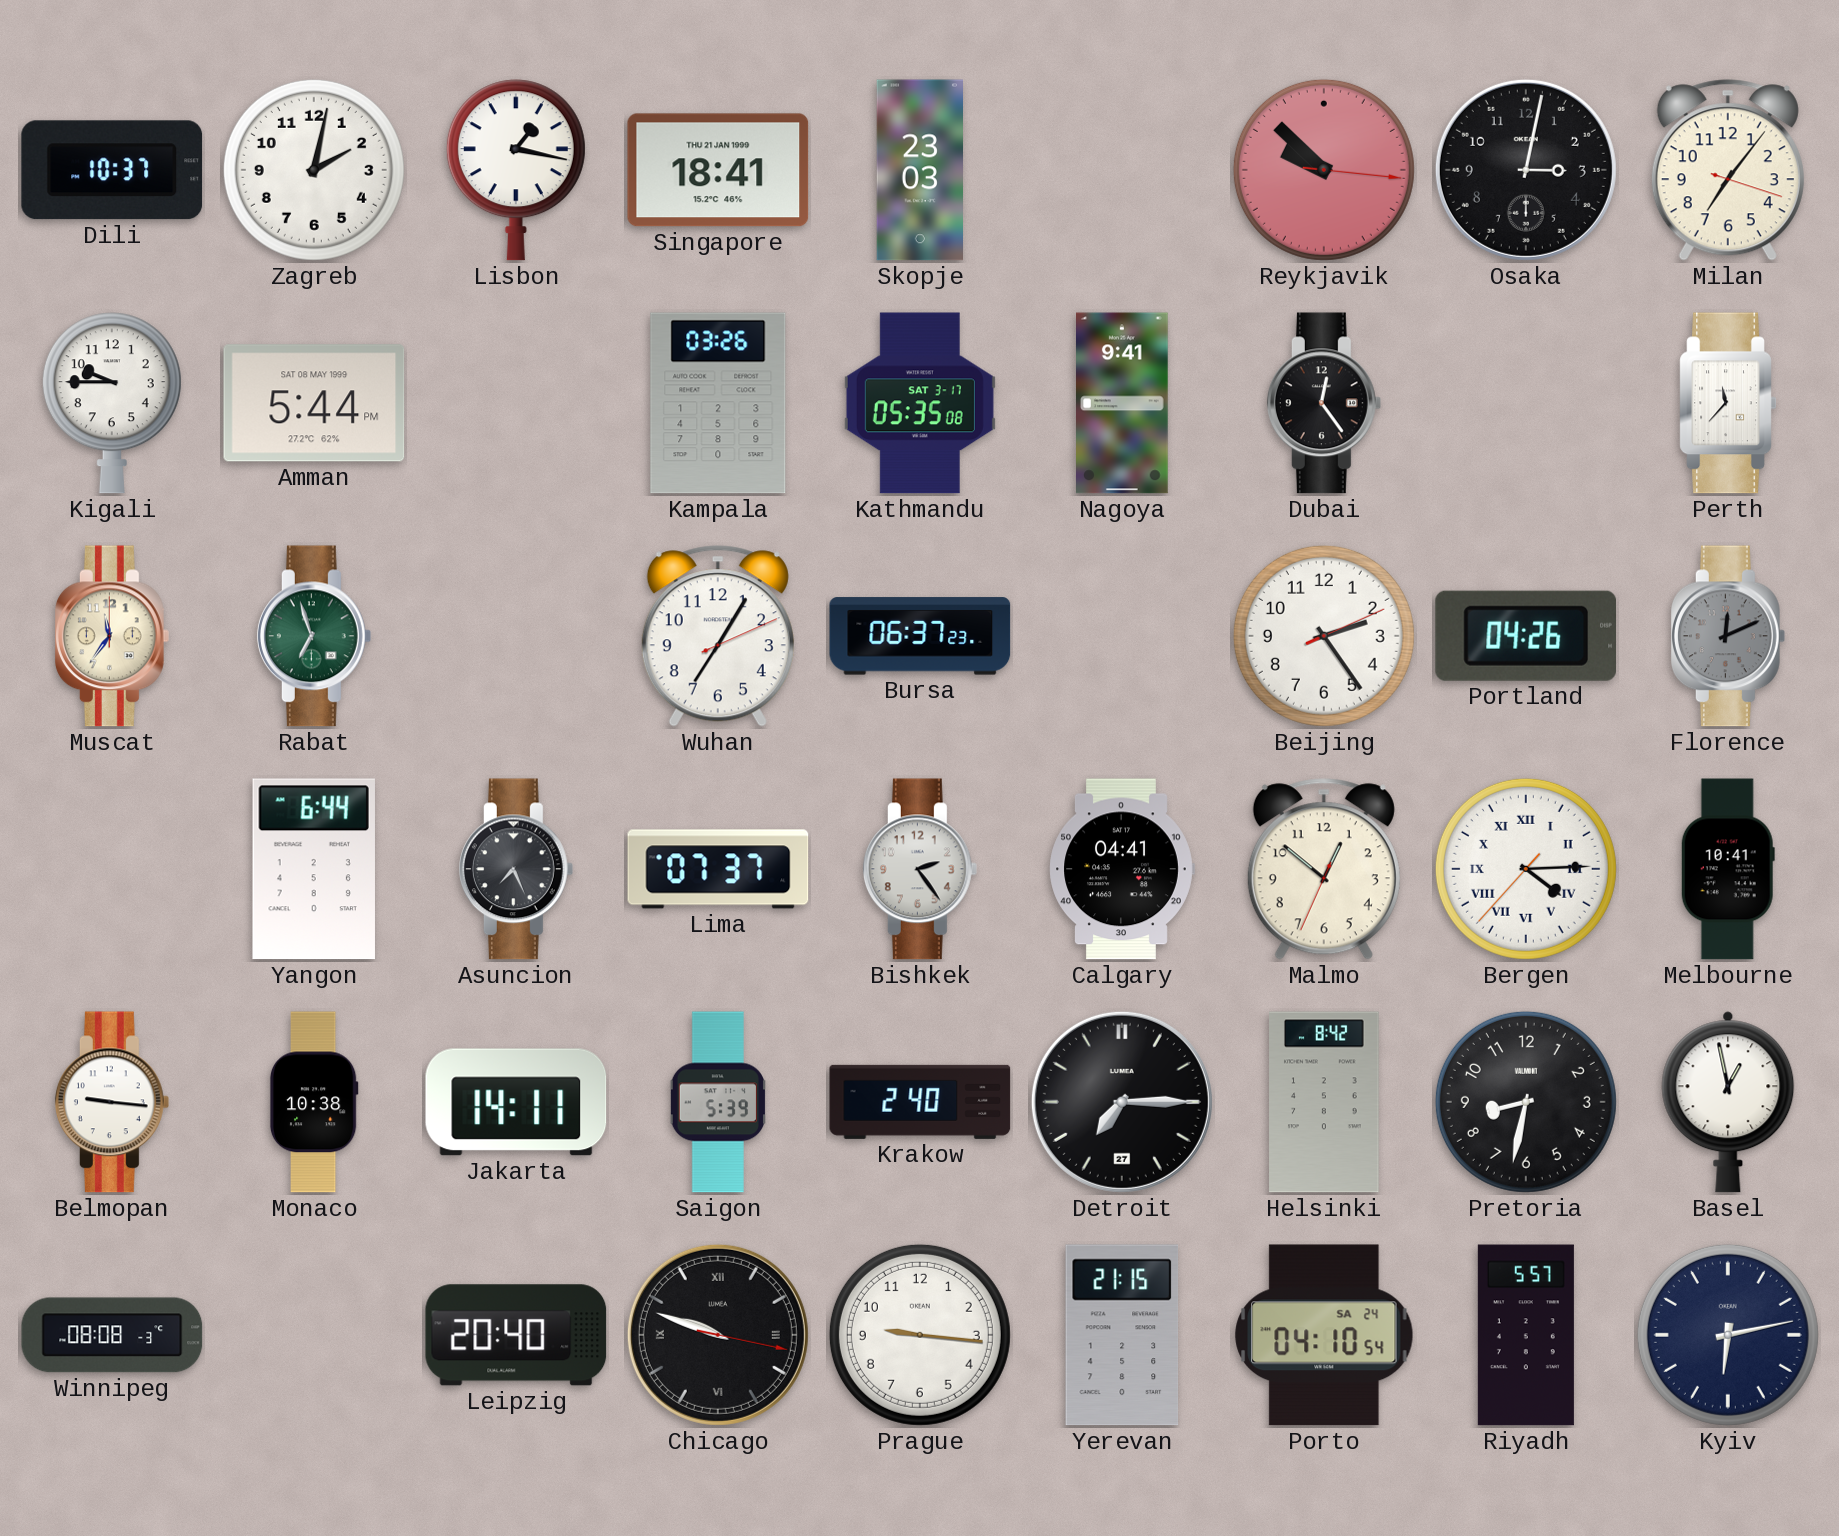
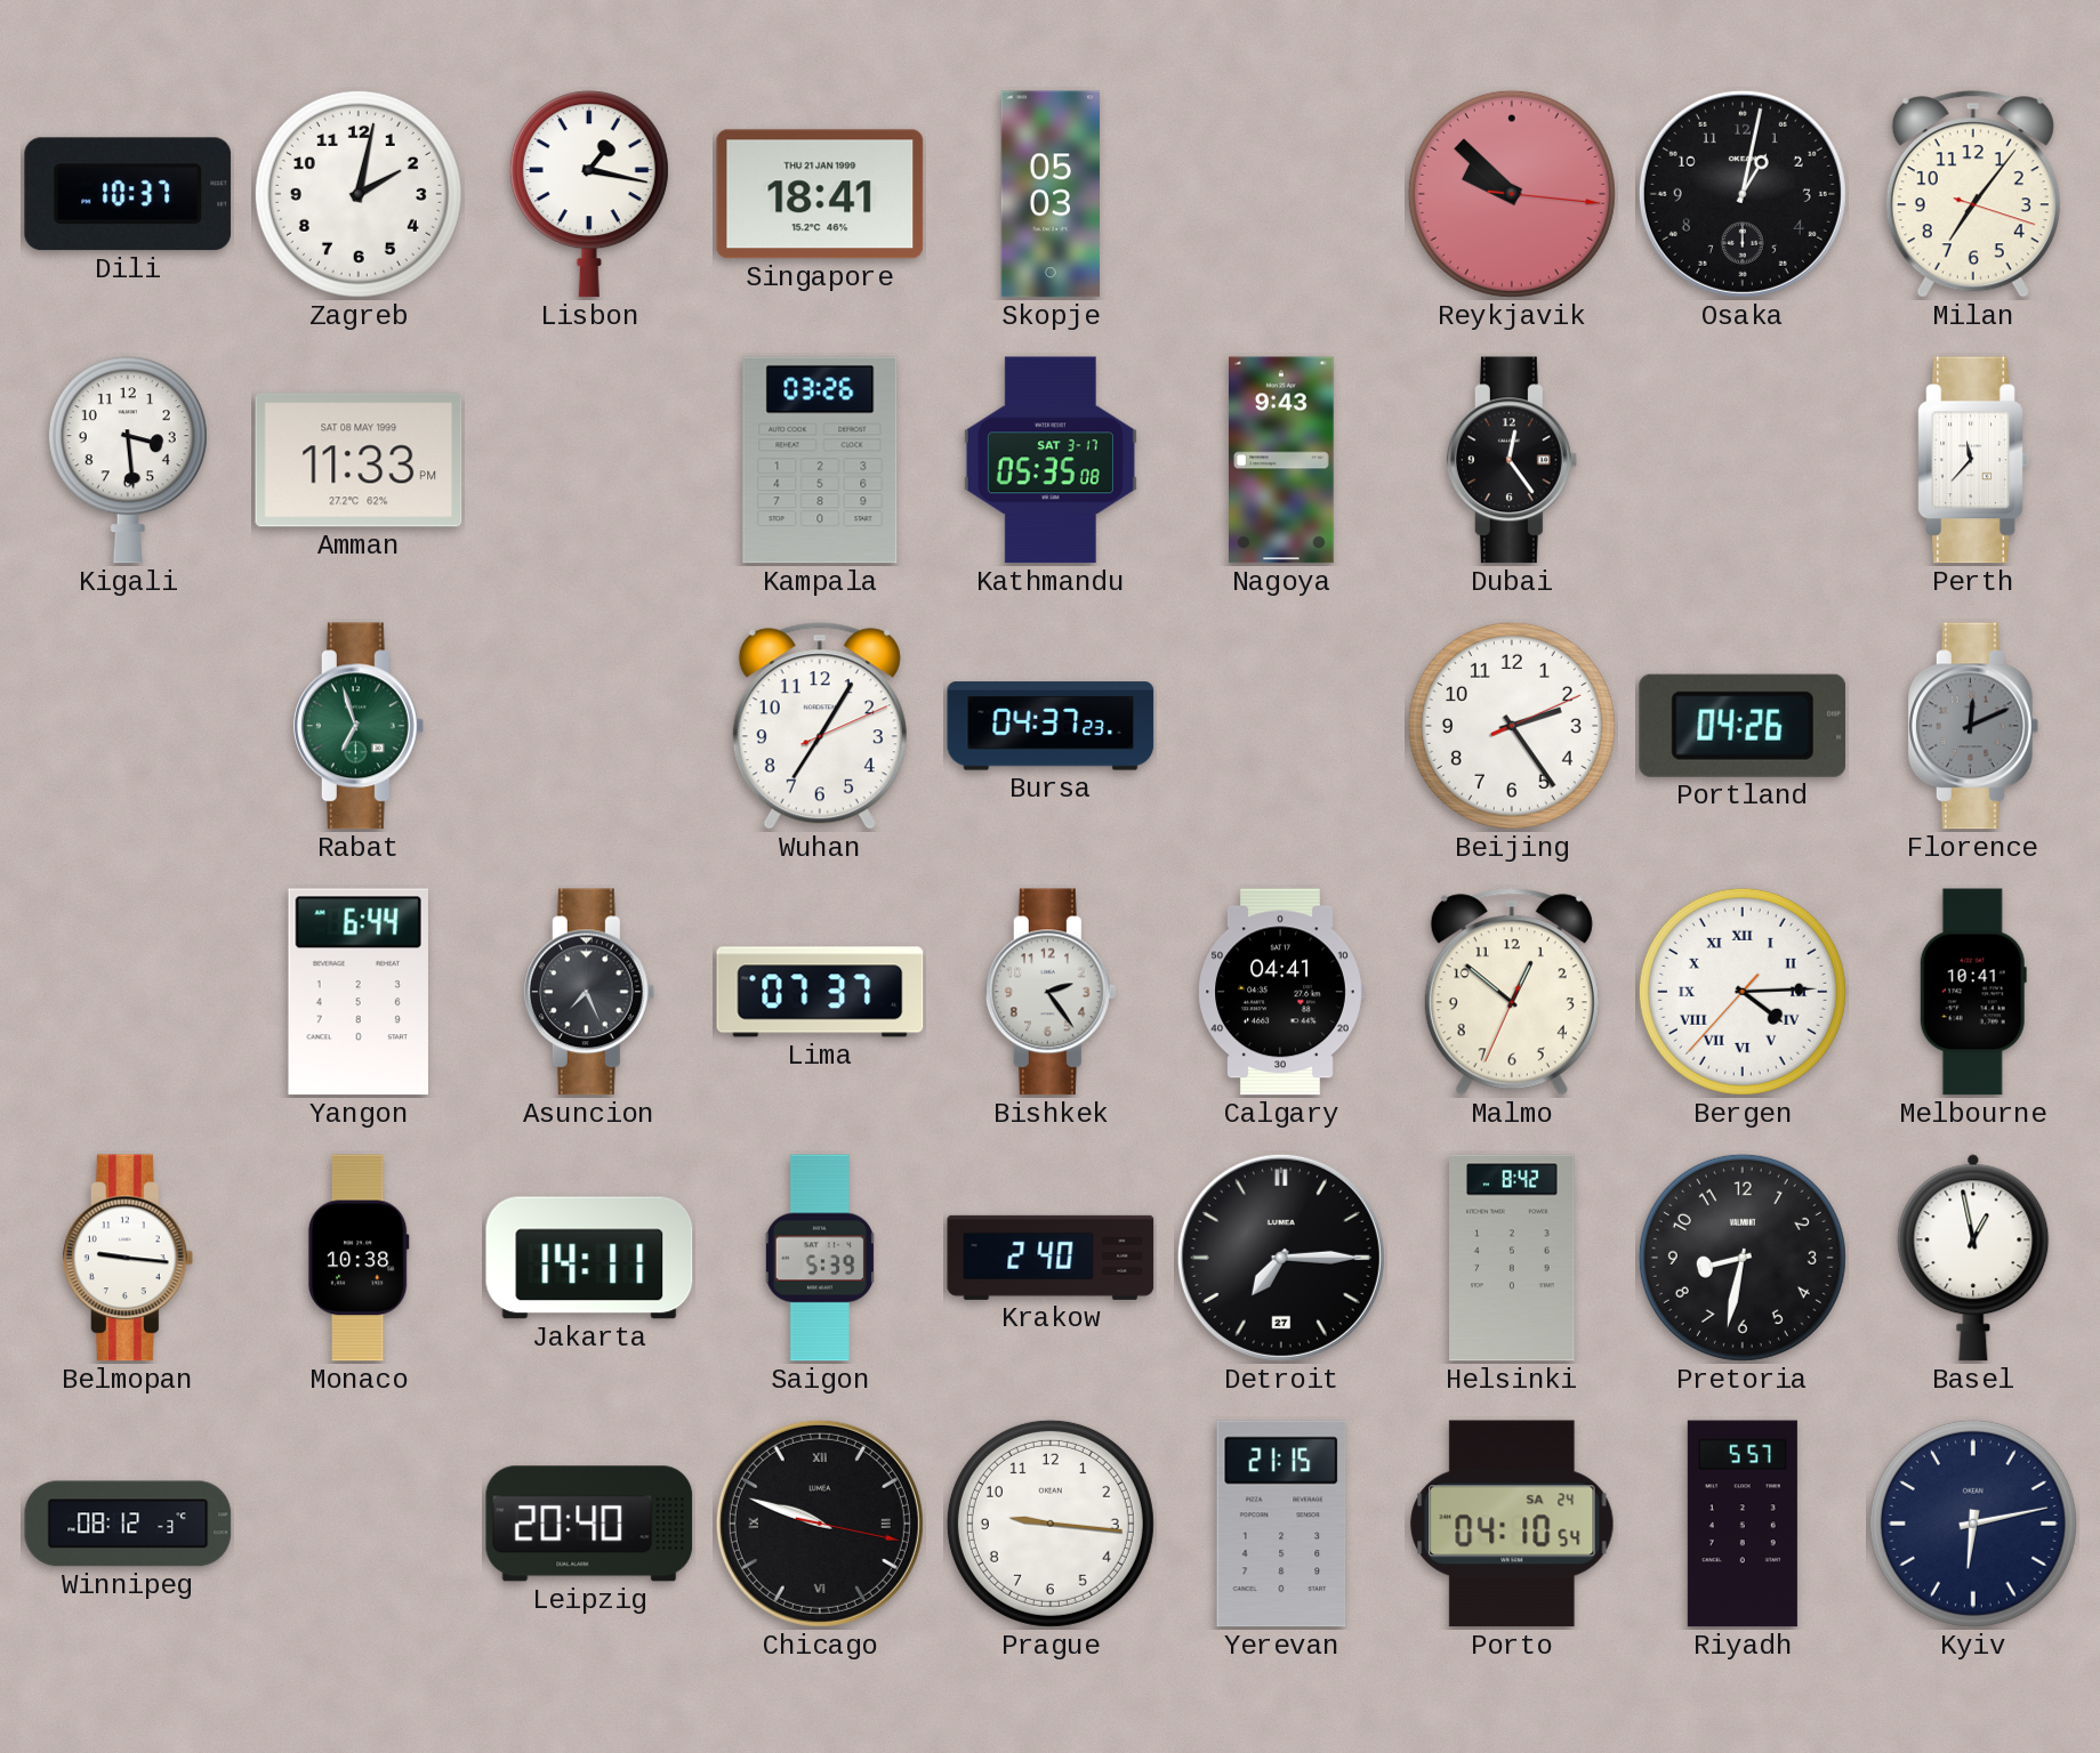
Skopje: 23:03 -> 05:03 (1049, 194)
Osaka: 3:02 -> 1:02 (1743, 194)
Kigali: 9:45 -> 3:29 (128, 460)
Amman: 5:44 -> 11:33 (359, 460)
Nagoya: 9:41 -> 9:43 (1282, 460)
Muscat: 11:36 -> none (112, 636)
Bursa: 06:37 -> 04:37 (1051, 726)
Winnipeg: 08:08 -> 08:12 (128, 1524)
